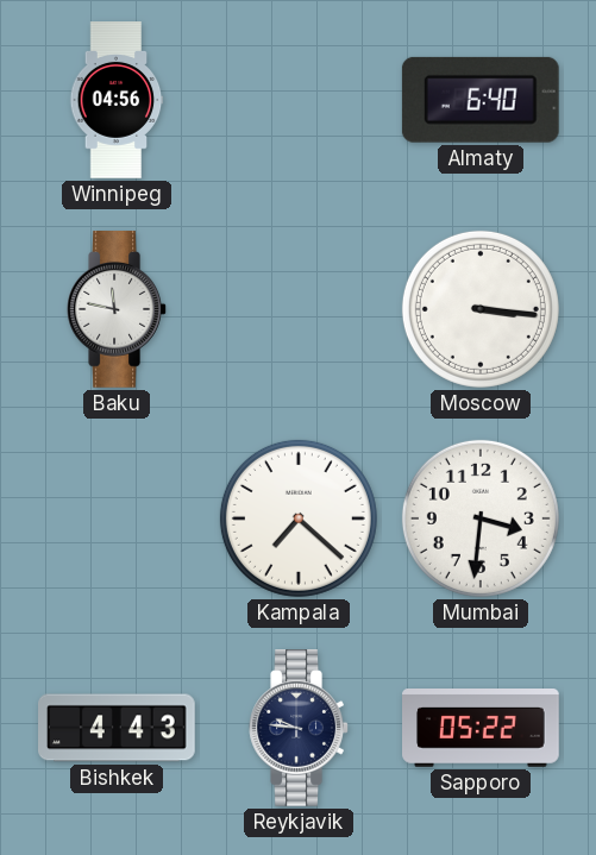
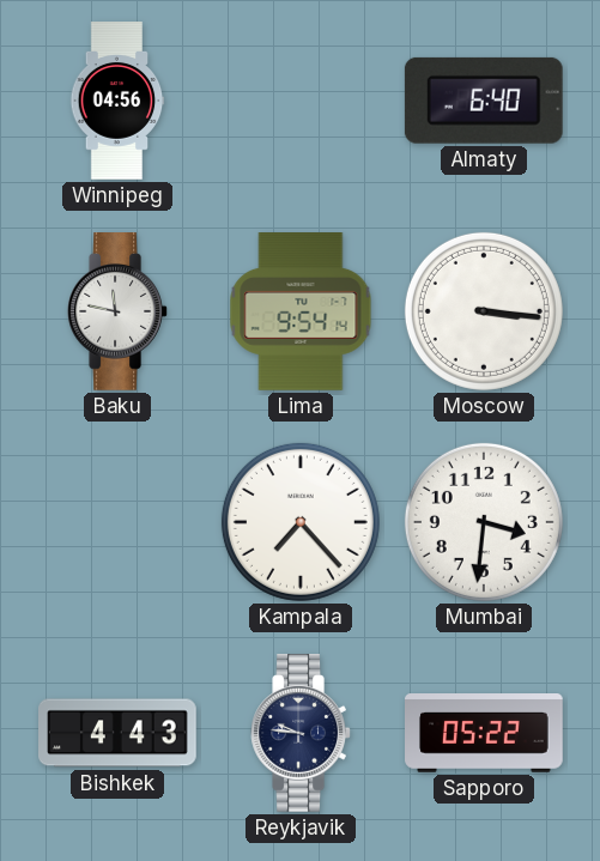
Lima: none -> 9:54 (301, 313)
Kampala: 7:22 -> 7:23 (301, 522)
